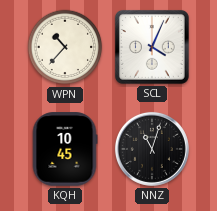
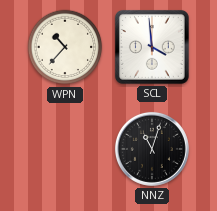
SCL: 4:04 -> 3:59 (152, 47)
KQH: 10:45 -> none (65, 149)
